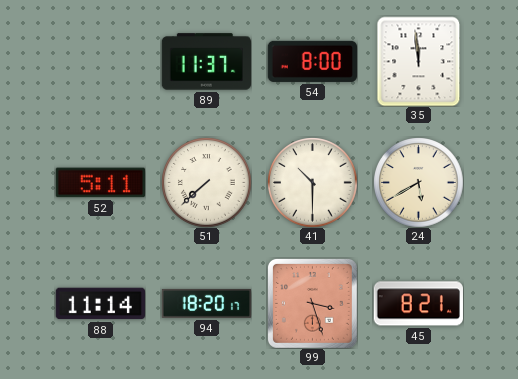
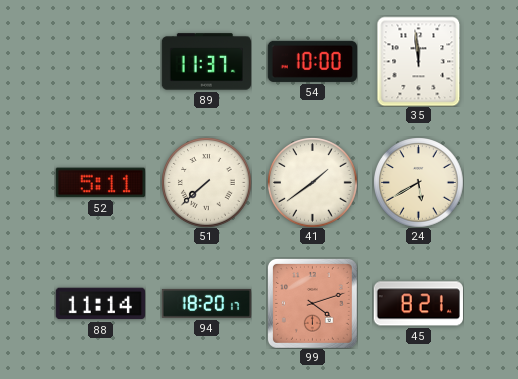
54: 8:00 -> 10:00 (312, 61)
41: 10:30 -> 1:39 (312, 182)
99: 3:27 -> 4:12 (312, 303)
